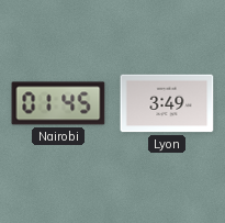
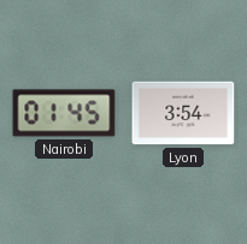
Lyon: 3:49 -> 3:54 (183, 113)
